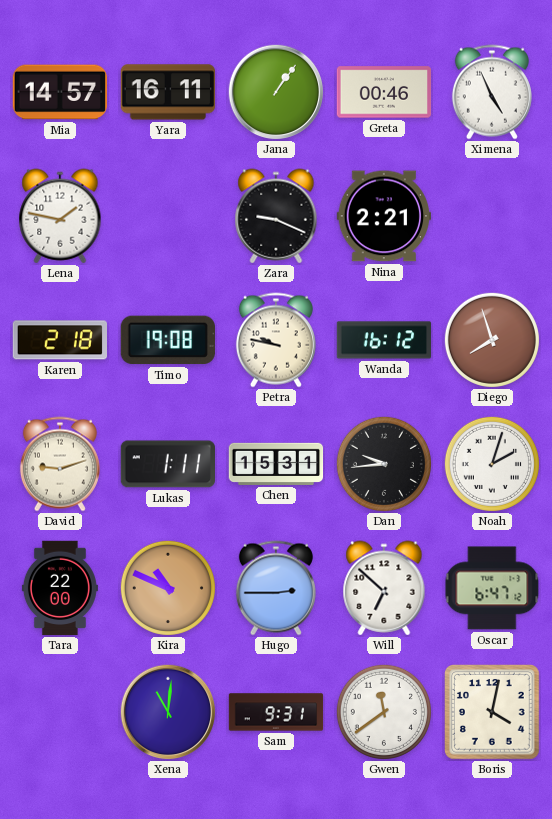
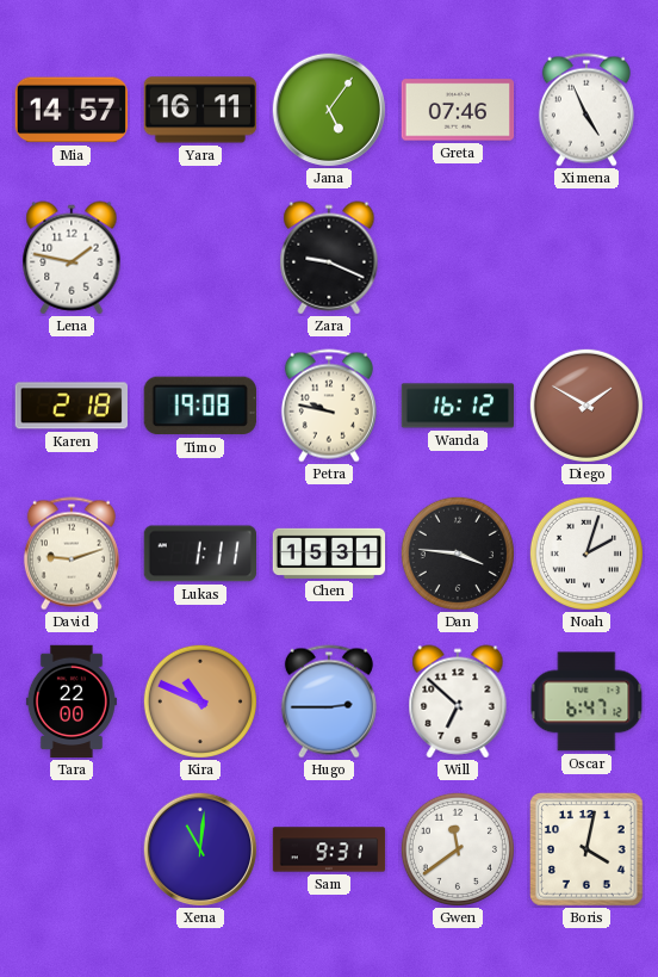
Jana: 1:06 -> 5:06 (328, 109)
Greta: 00:46 -> 07:46 (458, 110)
Nina: 2:21 -> none (383, 216)
Diego: 7:57 -> 1:50 (586, 406)
Dan: 9:44 -> 3:46 (458, 554)
